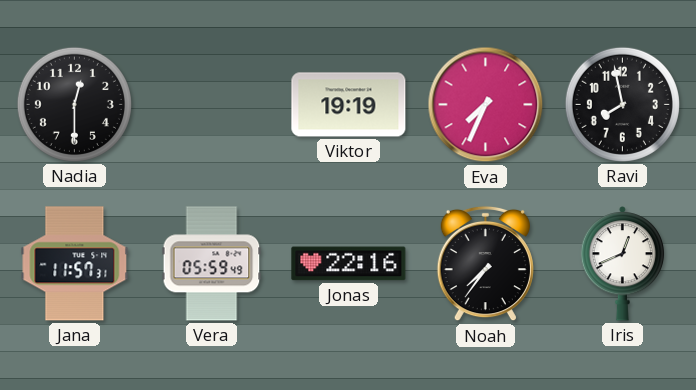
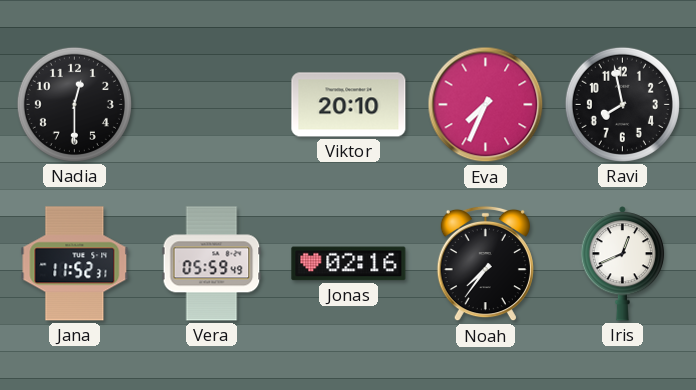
Viktor: 19:19 -> 20:10 (349, 105)
Jana: 11:57 -> 11:52 (75, 264)
Jonas: 22:16 -> 02:16 (349, 264)
